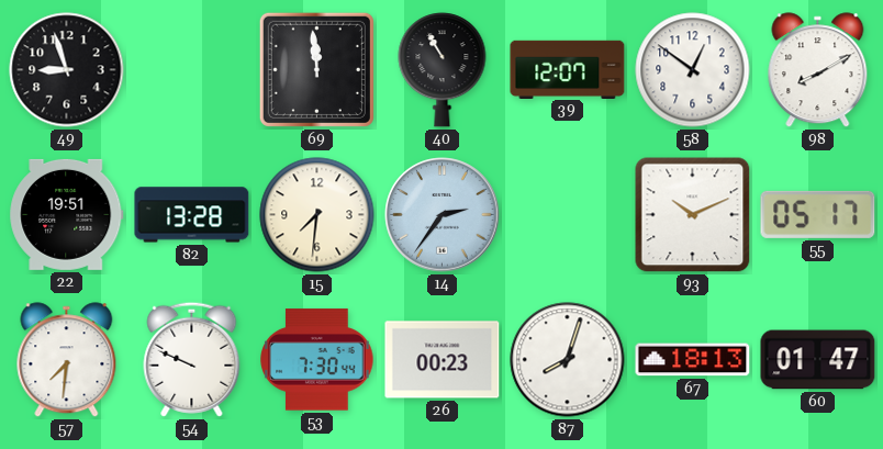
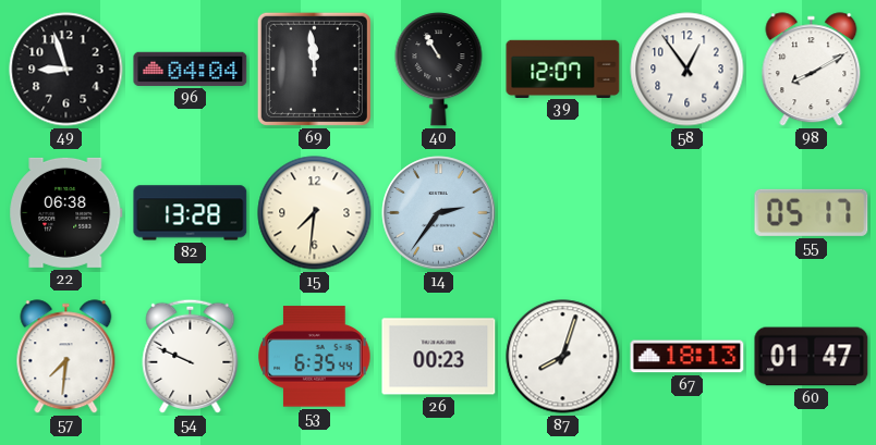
96: none -> 04:04 (191, 69)
58: 12:51 -> 12:54 (688, 70)
22: 19:51 -> 06:38 (66, 212)
93: 10:11 -> none (693, 215)
53: 7:30 -> 6:35 (315, 357)
